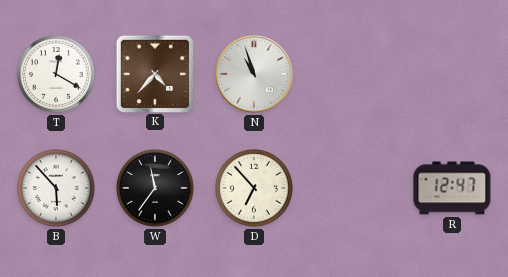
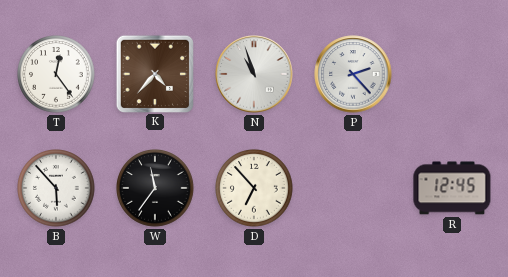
T: 12:20 -> 12:24 (56, 74)
P: none -> 2:23 (353, 74)
R: 12:47 -> 12:45 (452, 188)
